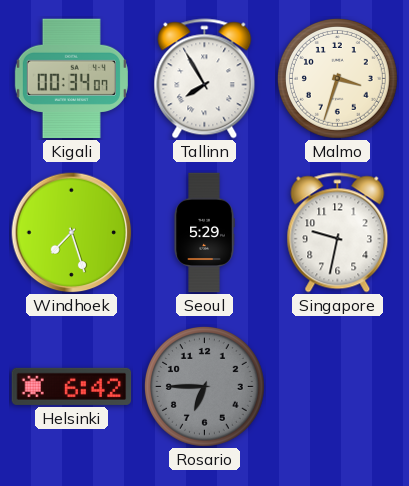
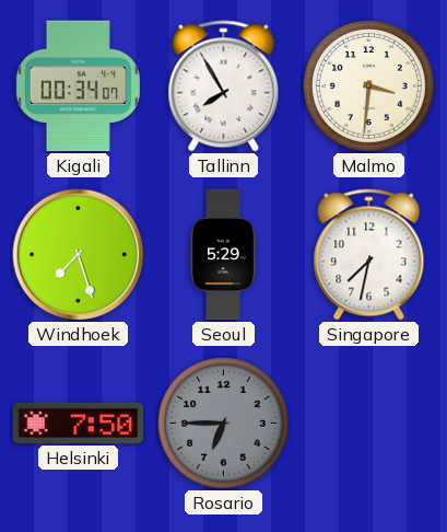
Malmo: 3:33 -> 3:31 (368, 85)
Singapore: 9:32 -> 7:32 (369, 255)
Helsinki: 6:42 -> 7:50 (79, 423)
